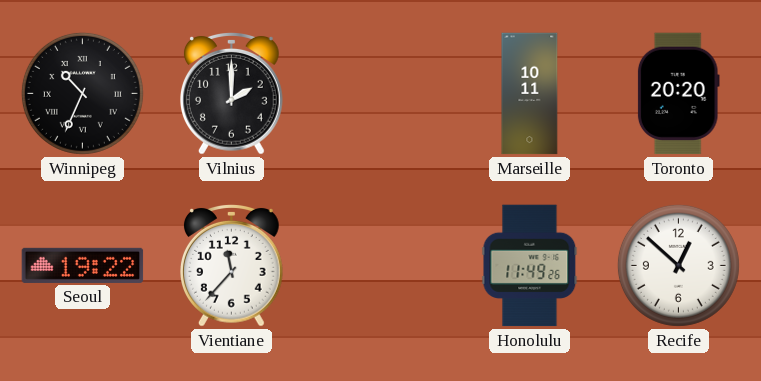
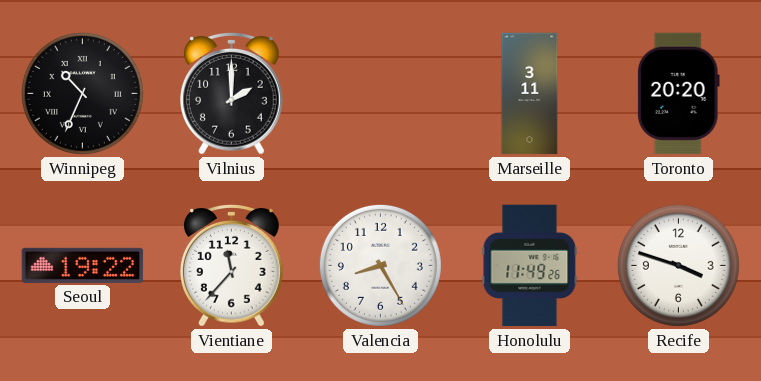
Marseille: 10:11 -> 3:11 (530, 94)
Valencia: none -> 8:25 (380, 265)
Recife: 12:52 -> 3:48 (678, 265)
